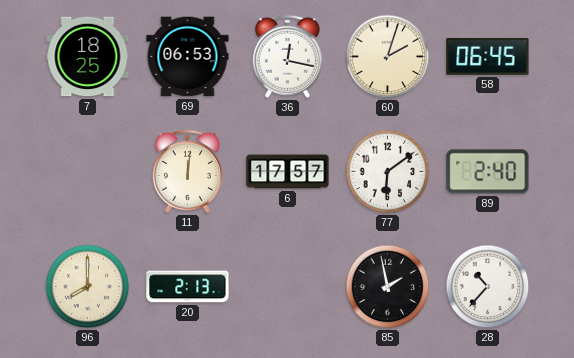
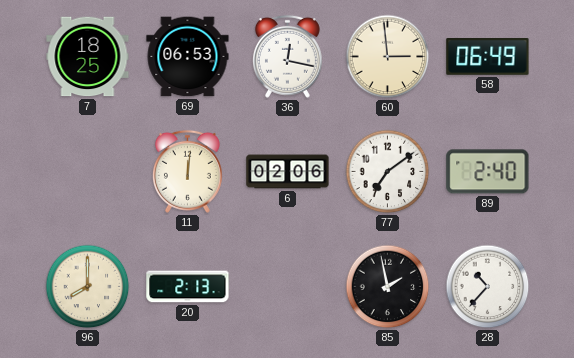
60: 2:03 -> 2:59 (388, 57)
58: 06:45 -> 06:49 (488, 57)
6: 17:57 -> 02:06 (288, 172)
77: 6:09 -> 7:09 (388, 172)
